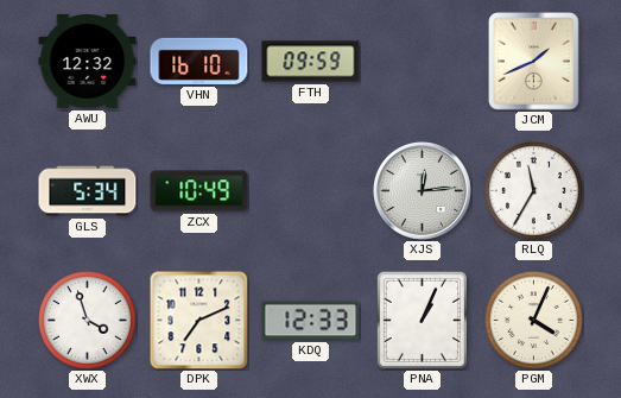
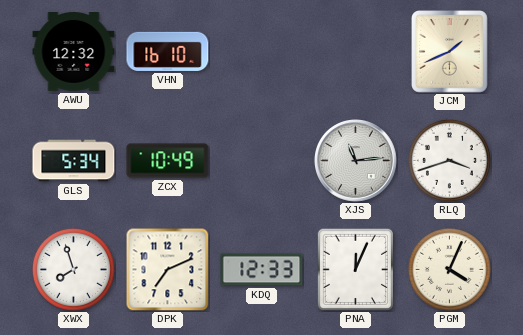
FTH: 09:59 -> none (311, 62)
XJS: 12:14 -> 11:14 (356, 161)
RLQ: 11:35 -> 3:42 (449, 160)
XWX: 3:57 -> 7:57 (73, 269)
PNA: 1:04 -> 12:04 (355, 269)
